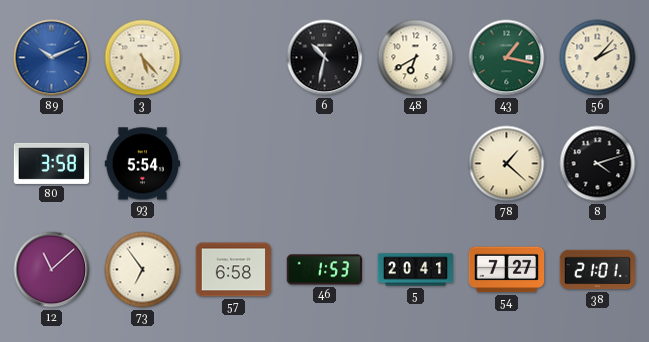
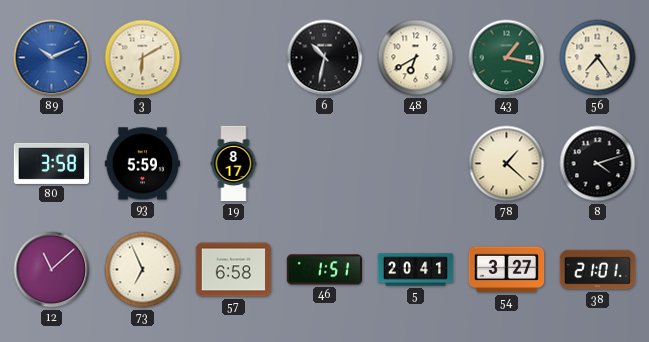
3: 5:23 -> 6:10 (143, 58)
56: 2:07 -> 7:24 (598, 58)
93: 5:54 -> 5:59 (143, 164)
19: none -> 8:17 (234, 164)
73: 6:54 -> 6:56 (143, 270)
46: 1:53 -> 1:51 (325, 270)
54: 7:27 -> 3:27 (507, 270)
